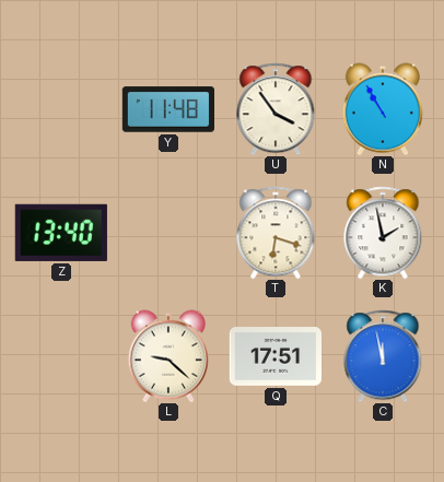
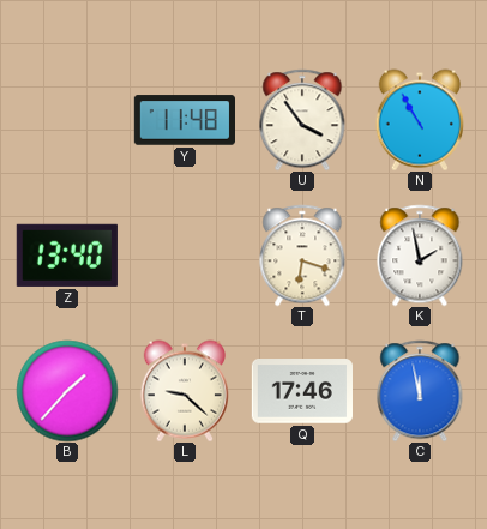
B: none -> 1:37 (67, 391)
Q: 17:51 -> 17:46 (301, 391)
